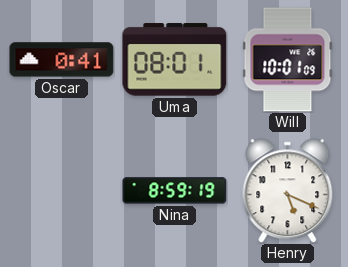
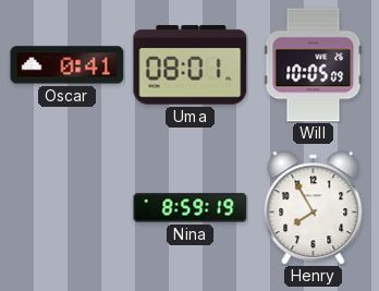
Will: 10:01 -> 10:05 (314, 65)
Henry: 5:19 -> 7:55 (314, 208)
